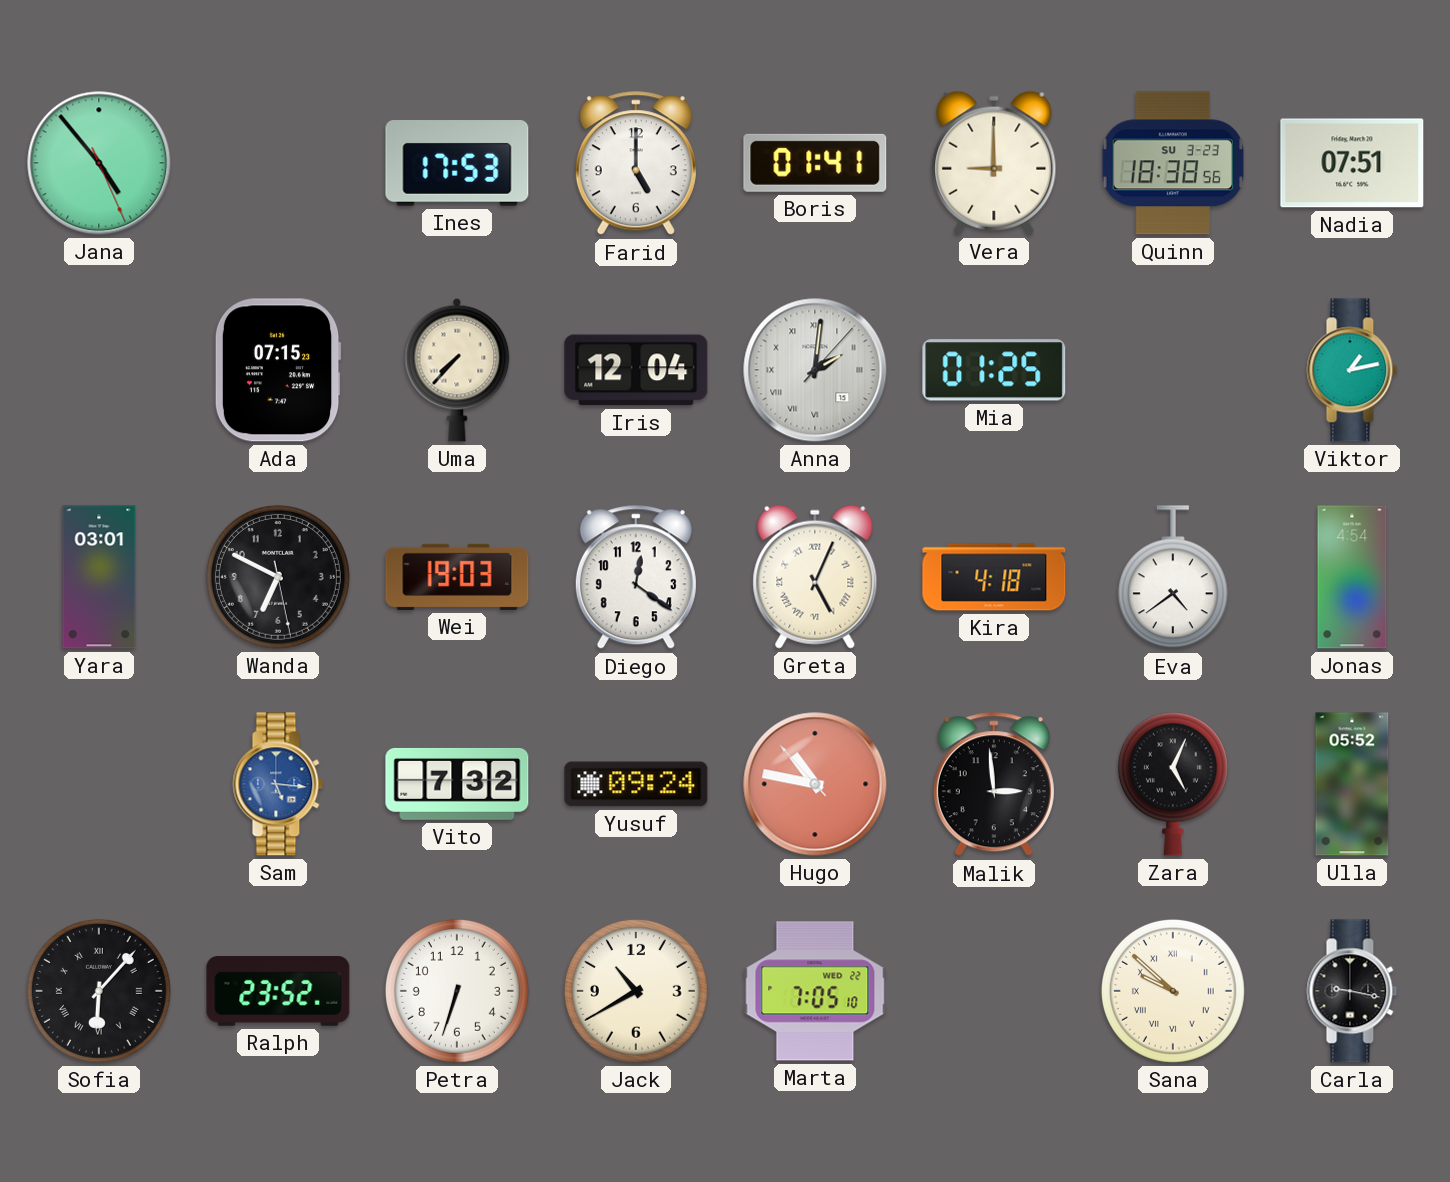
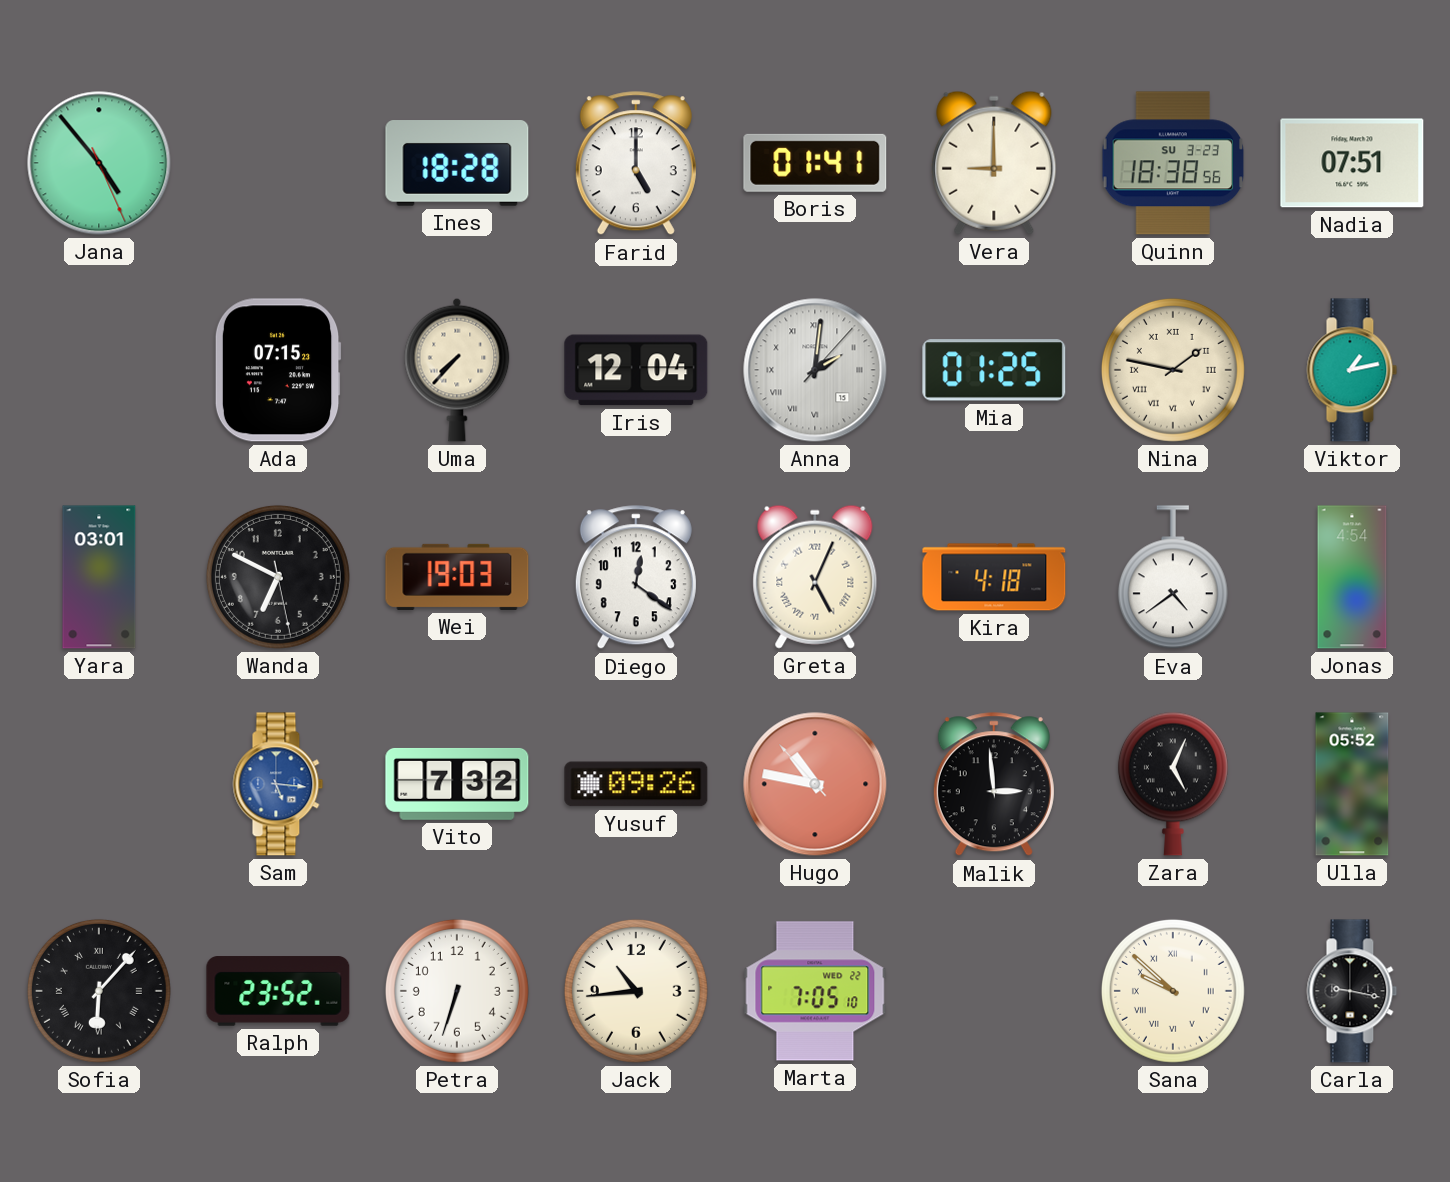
Ines: 17:53 -> 18:28 (457, 163)
Nina: none -> 1:47 (1173, 370)
Yusuf: 09:24 -> 09:26 (636, 784)
Jack: 10:40 -> 10:44 (636, 991)
